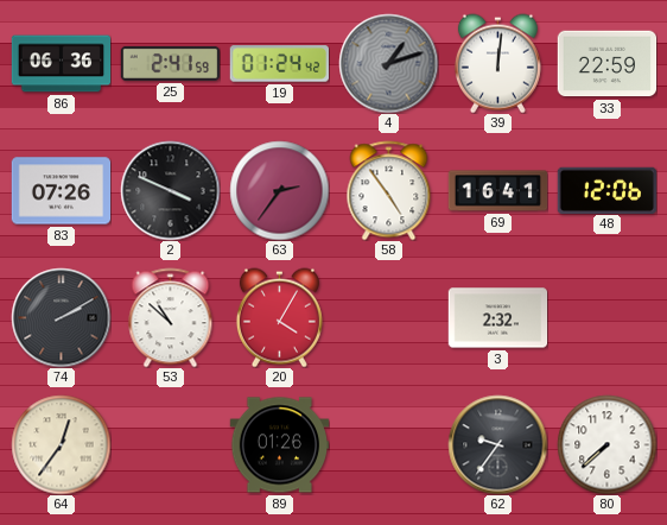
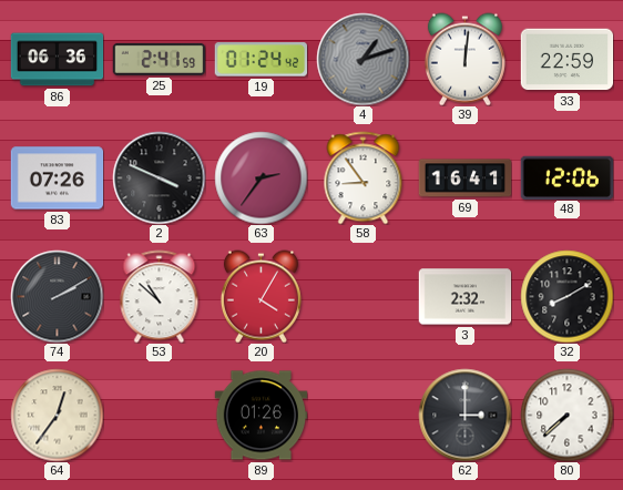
58: 4:54 -> 8:54 (364, 177)
32: none -> 8:10 (566, 296)
62: 9:36 -> 3:00 (464, 415)
